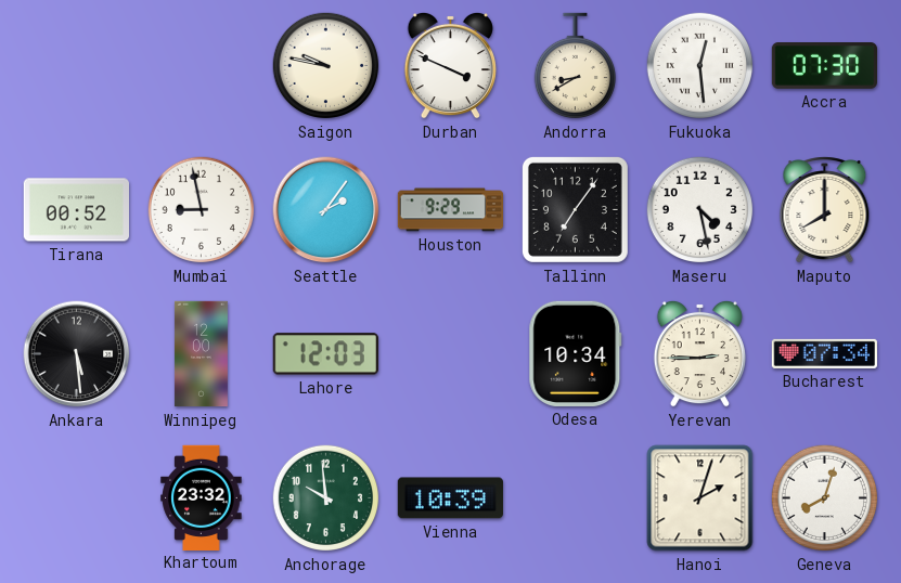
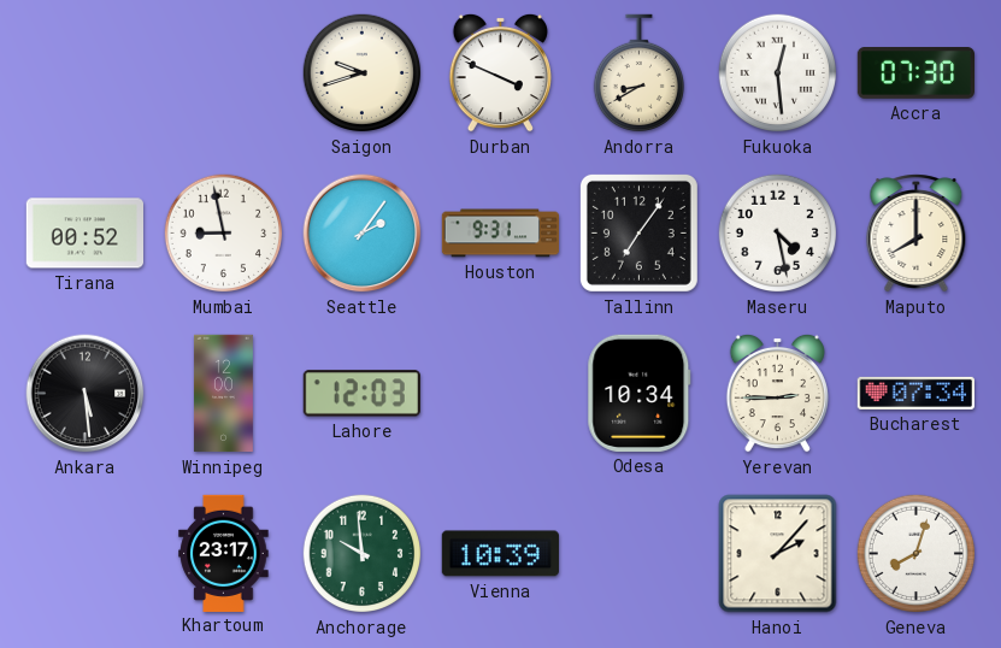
Saigon: 9:47 -> 9:42 (363, 73)
Houston: 9:29 -> 9:31 (500, 234)
Khartoum: 23:32 -> 23:17 (224, 553)
Hanoi: 2:03 -> 2:07 (778, 554)
